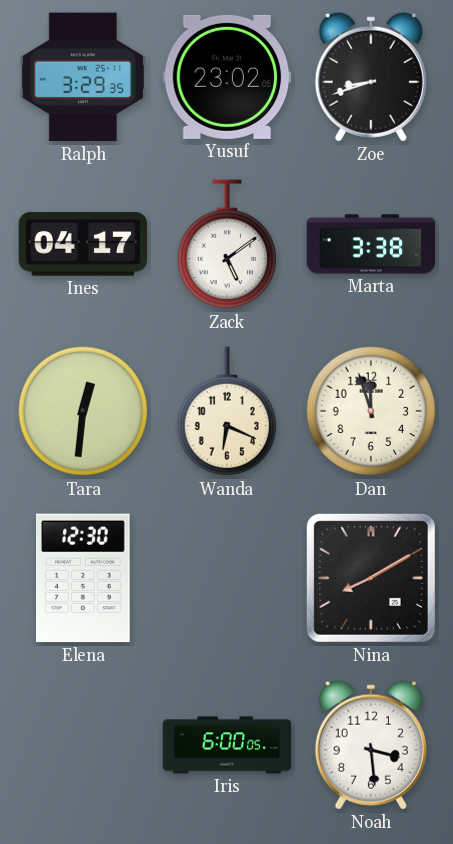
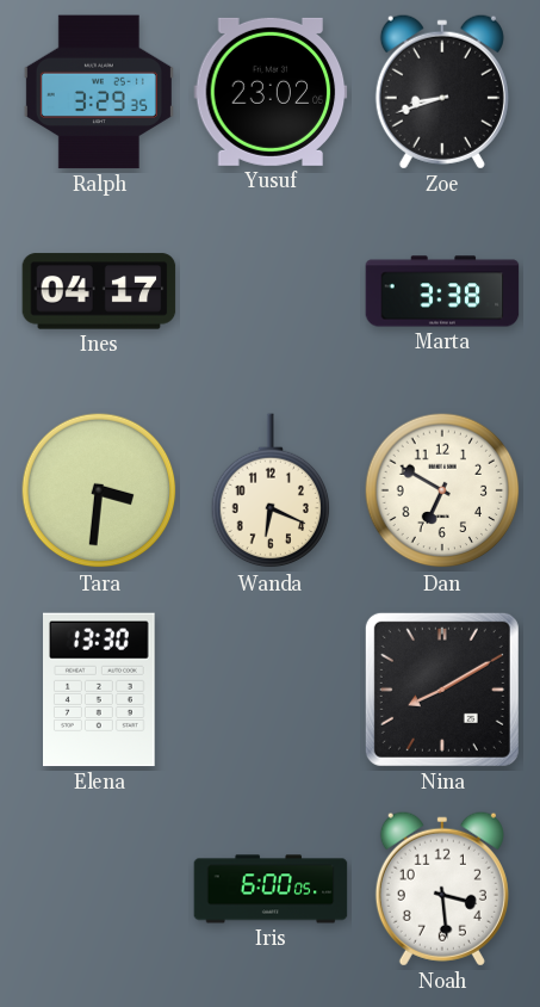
Zack: 5:09 -> none (227, 245)
Tara: 12:31 -> 3:31 (99, 490)
Dan: 11:57 -> 6:50 (442, 490)
Elena: 12:30 -> 13:30 (100, 690)
